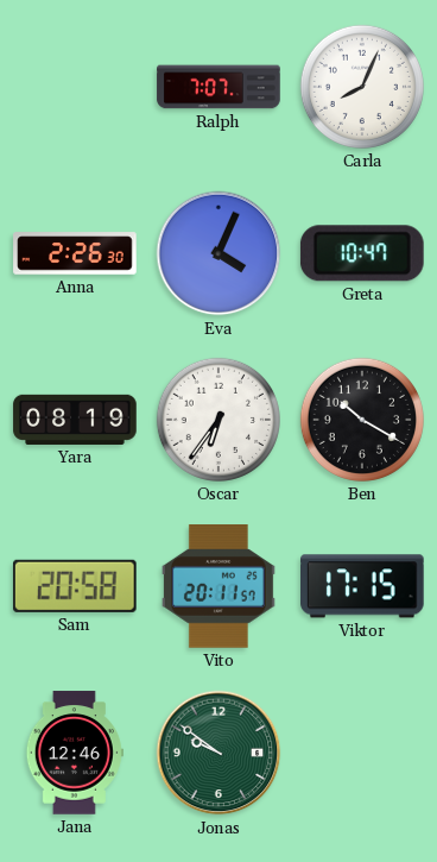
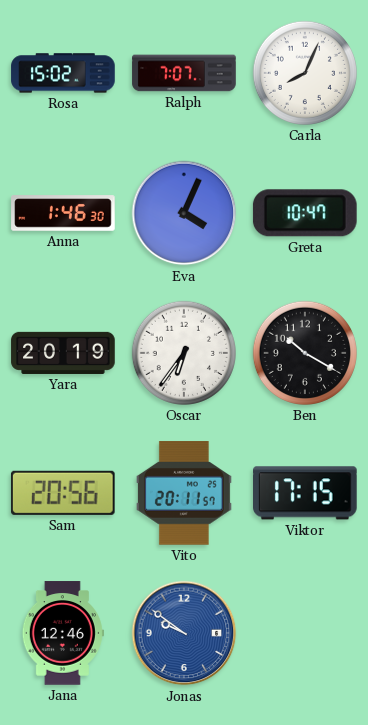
Rosa: none -> 15:02 (63, 73)
Anna: 2:26 -> 1:46 (63, 213)
Yara: 08:19 -> 20:19 (63, 353)
Sam: 20:58 -> 20:56 (63, 493)
Jonas dial: green -> blue (184, 633)
